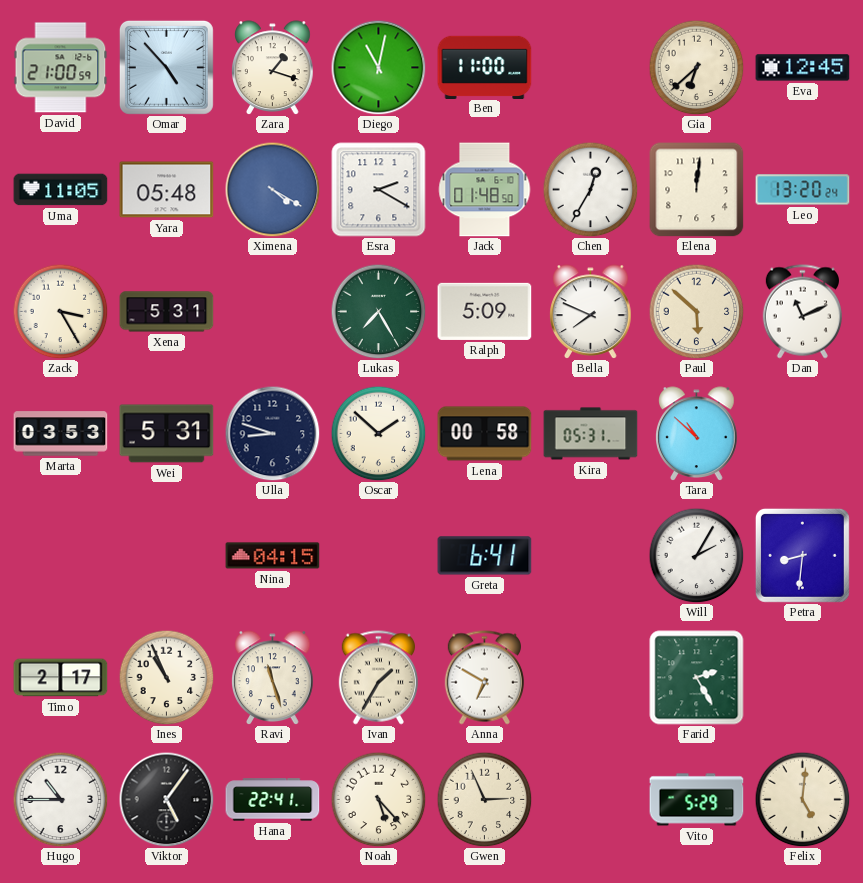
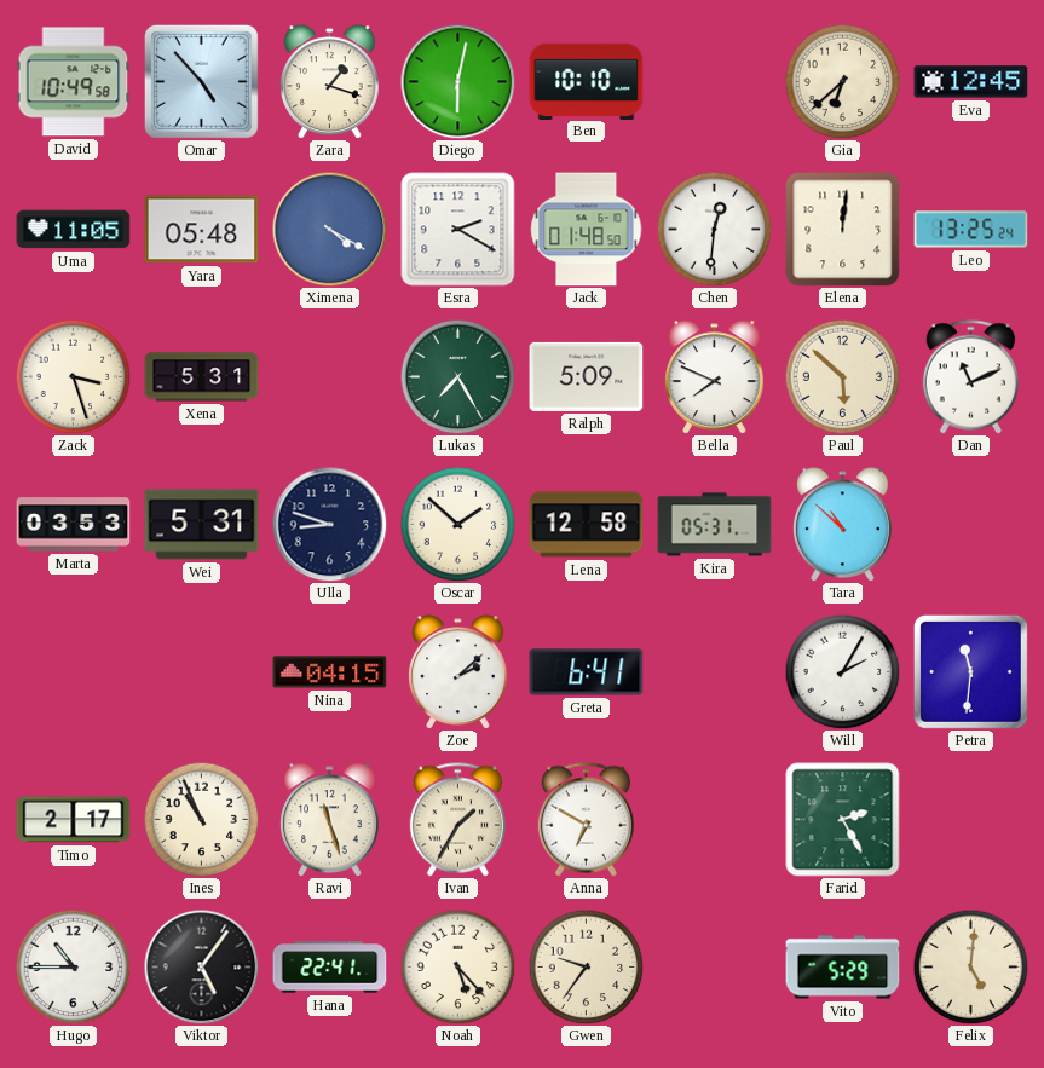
David: 21:00 -> 10:49 (74, 82)
Diego: 11:02 -> 6:02 (457, 81)
Ben: 11:00 -> 10:10 (587, 81)
Chen: 12:35 -> 12:31 (714, 229)
Leo: 13:20 -> 13:25 (971, 230)
Zack: 3:25 -> 3:27 (73, 376)
Lena: 00:58 -> 12:58 (587, 525)
Zoe: none -> 2:08 (458, 671)
Petra: 8:31 -> 11:31 (970, 671)
Gwen: 2:56 -> 9:36 (586, 966)
